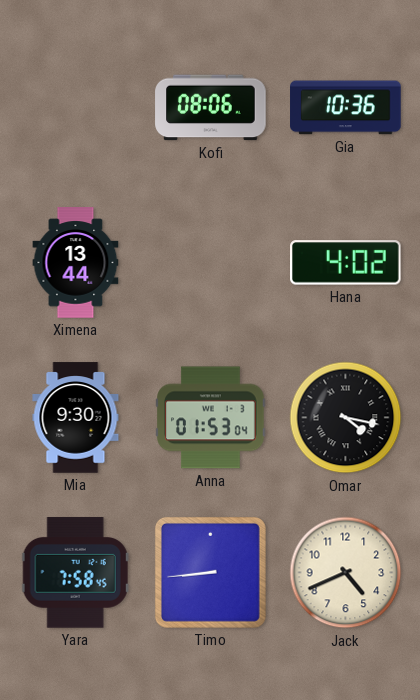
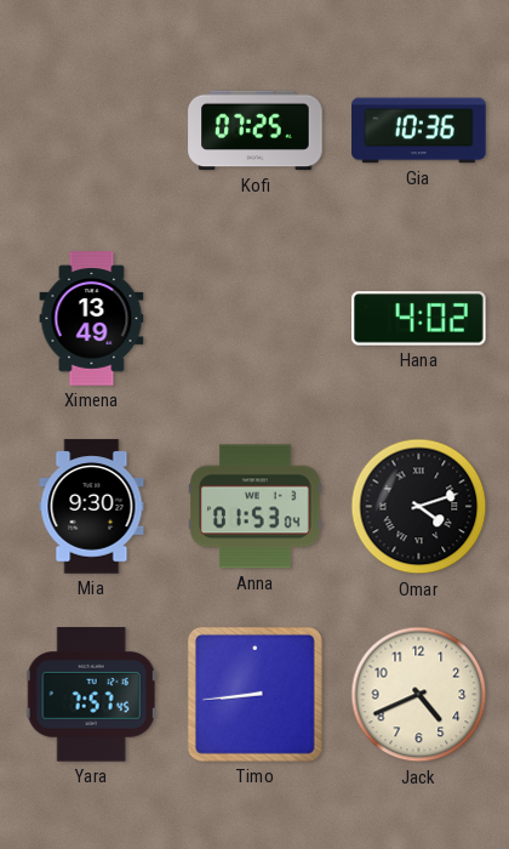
Kofi: 08:06 -> 07:25 (256, 131)
Ximena: 13:44 -> 13:49 (92, 319)
Omar: 4:17 -> 4:12 (419, 507)
Yara: 7:58 -> 7:57 (91, 695)
